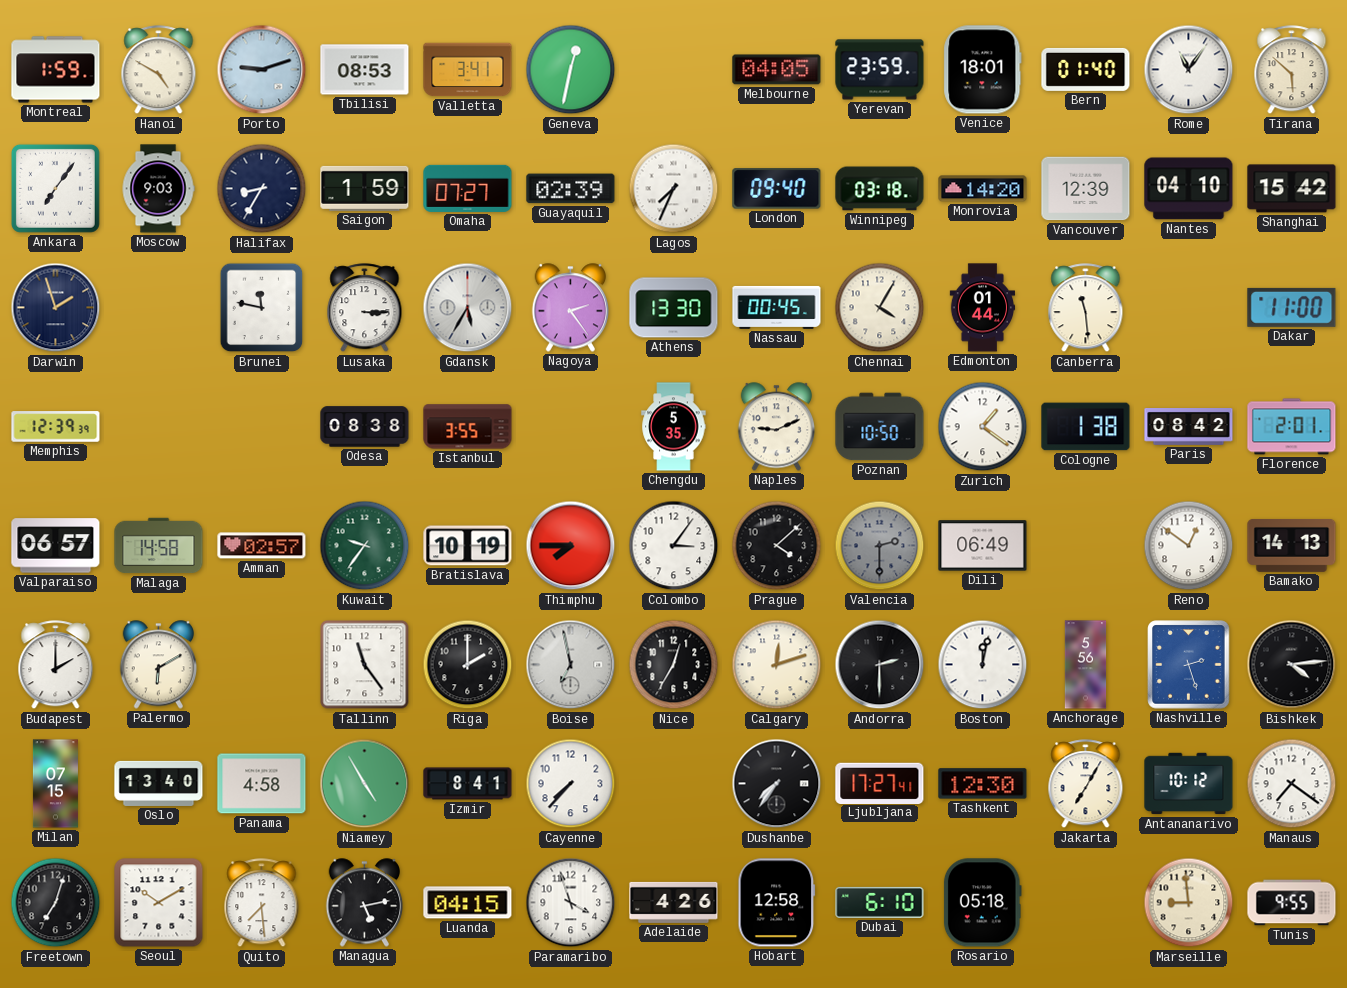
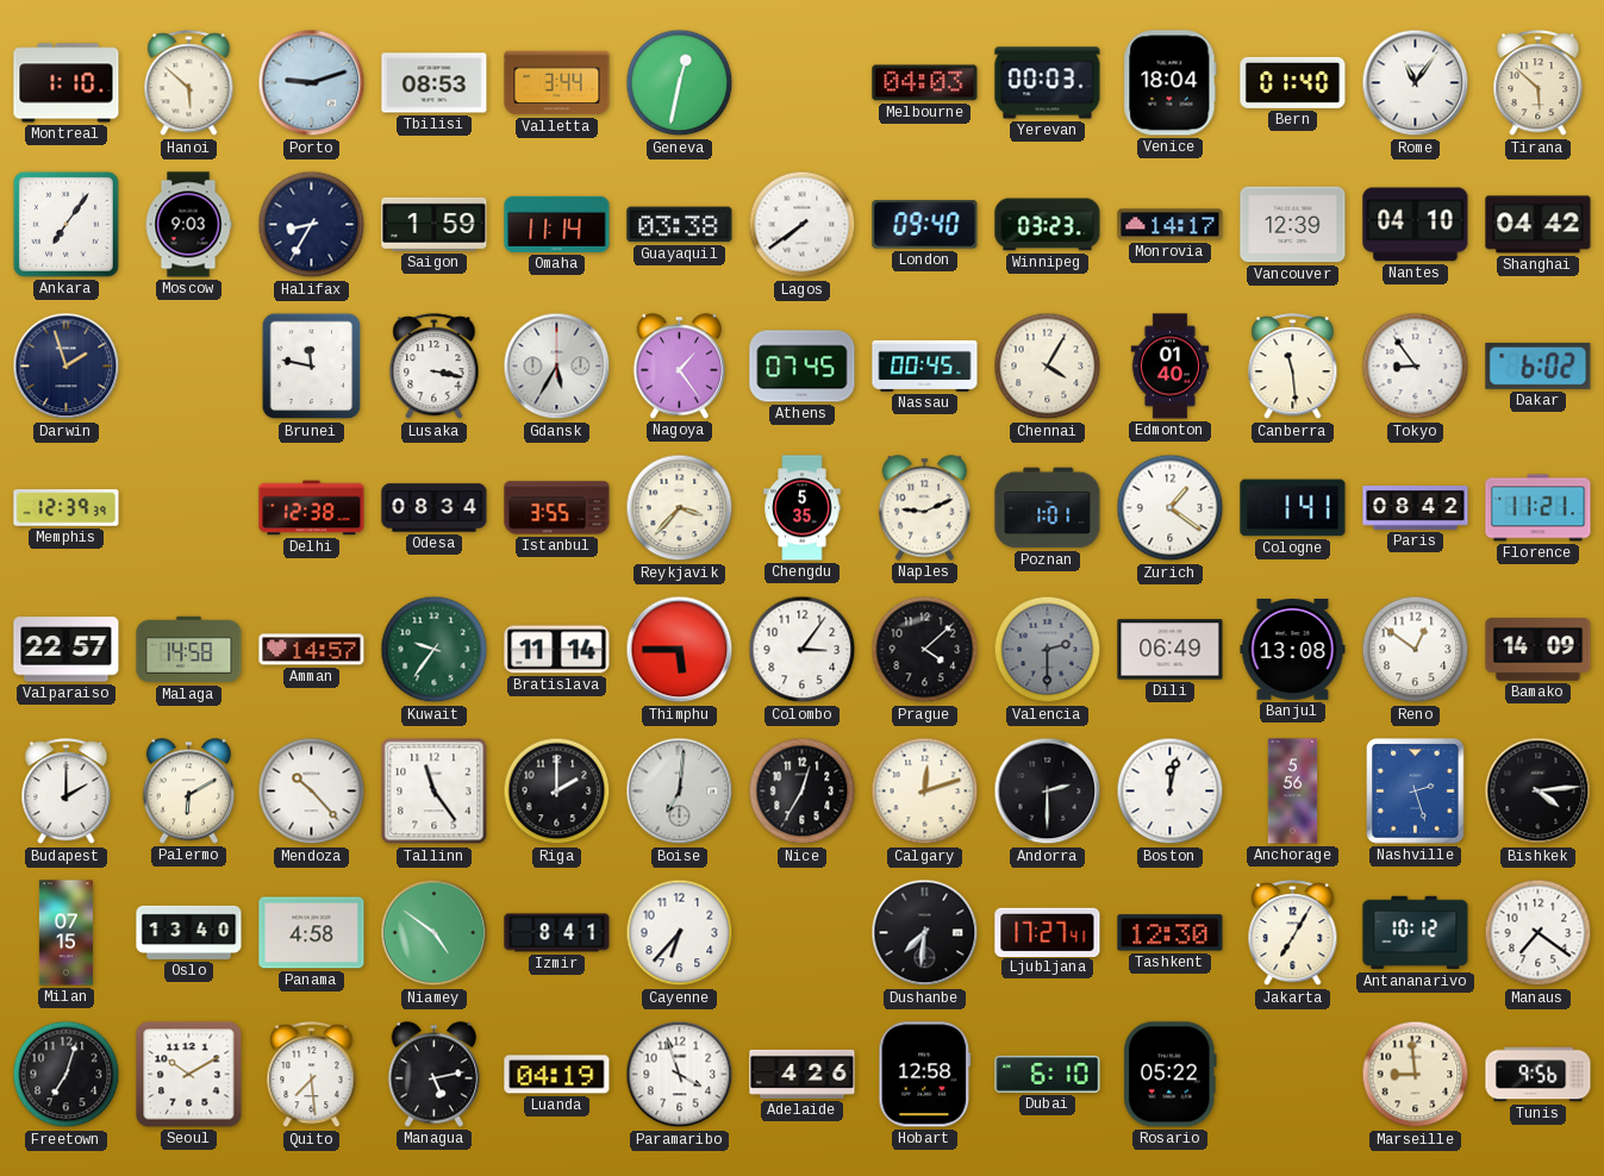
Montreal: 1:59 -> 1:10 (67, 83)
Hanoi: 4:50 -> 5:52 (189, 83)
Valletta: 3:41 -> 3:44 (557, 83)
Melbourne: 04:05 -> 04:03 (925, 83)
Yerevan: 23:59 -> 00:03 (1048, 83)
Venice: 18:01 -> 18:04 (1171, 83)
Omaha: 07:27 -> 11:14 (557, 224)
Guayaquil: 02:39 -> 03:38 (680, 225)
Lagos: 7:34 -> 7:39 (803, 225)
Winnipeg: 03:18 -> 03:23 (1048, 225)
Monrovia: 14:20 -> 14:17 (1171, 225)
Shanghai: 15:42 -> 04:42 (1539, 225)
Lusaka: 3:15 -> 3:17 (435, 367)
Nagoya: 2:24 -> 1:24 (680, 367)
Athens: 13:30 -> 07:45 (803, 367)
Edmonton: 01:44 -> 01:40 (1171, 367)
Tokyo: none -> 8:54 (1416, 367)
Dakar: 11:00 -> 6:02 (1539, 365)
Delhi: none -> 12:38 (312, 508)
Odesa: 08:38 -> 08:34 (435, 508)
Reykjavik: none -> 3:37 (680, 508)
Poznan: 10:50 -> 1:01 (1048, 508)
Cologne: 1:38 -> 1:41 (1293, 508)
Florence: 2:01 -> 11:21 (1539, 508)
Valparaiso: 06:57 -> 22:57 (67, 650)
Amman: 02:57 -> 14:57 (312, 650)
Bratislava: 10:19 -> 11:14 (557, 650)
Thimphu: 7:45 -> 5:45 (680, 650)
Banjul: none -> 13:08 (1293, 650)
Bamako: 14:13 -> 14:09 (1539, 649)
Mendoza: none -> 10:23 (312, 792)
Boise: 6:58 -> 7:01 (680, 792)
Niamey: 4:55 -> 4:51 (435, 933)
Cayenne: 7:37 -> 6:37 (680, 933)
Dushanbe: 7:36 -> 7:31 (925, 933)
Luanda: 04:15 -> 04:19 (557, 1075)
Rosario: 05:18 -> 05:22 (1169, 1075)
Tunis: 9:55 -> 9:56 (1539, 1075)
